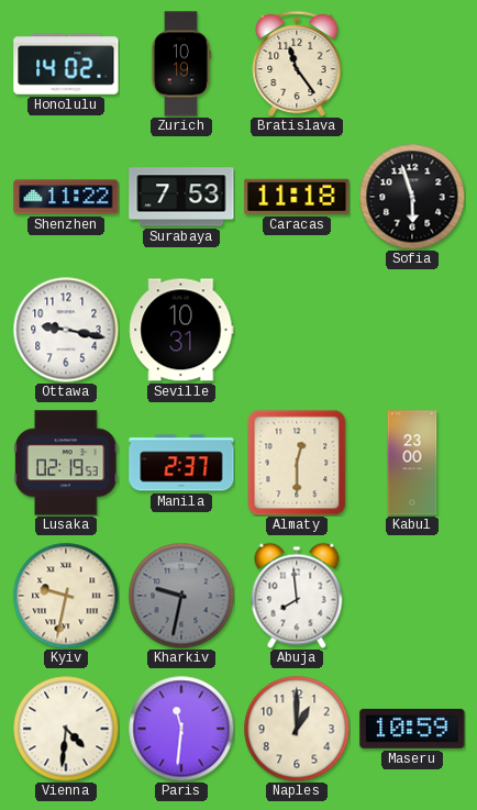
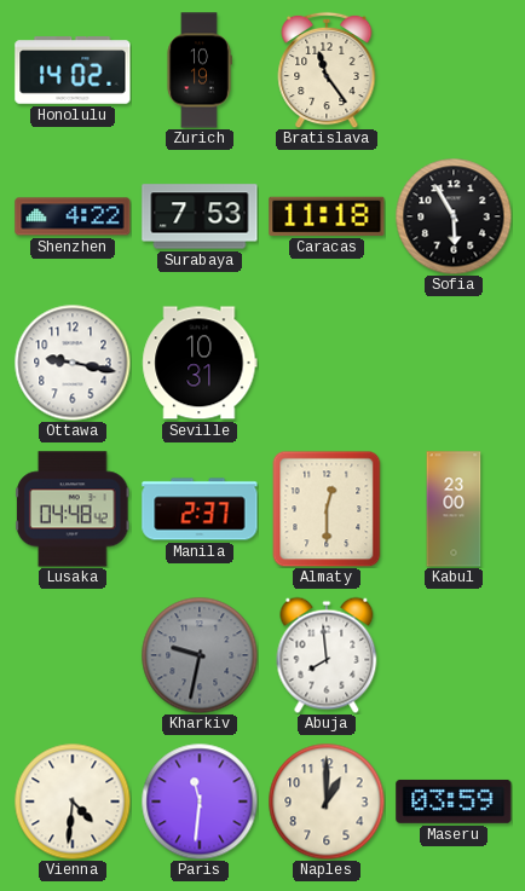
Shenzhen: 11:22 -> 4:22 (73, 216)
Sofia: 5:57 -> 5:55 (454, 216)
Lusaka: 02:19 -> 04:48 (74, 509)
Kyiv: 9:32 -> none (66, 596)
Maseru: 10:59 -> 03:59 (454, 802)
